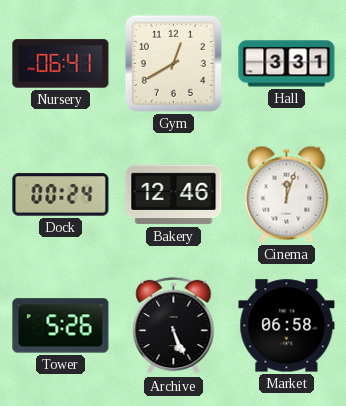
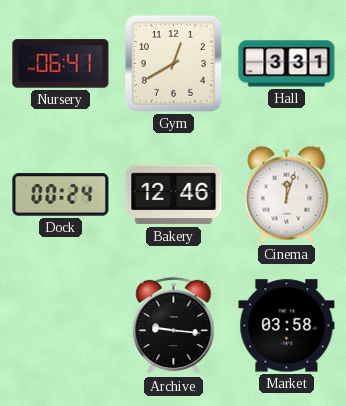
Tower: 5:26 -> none (61, 326)
Archive: 5:26 -> 9:16 (174, 326)
Market: 06:58 -> 03:58 (287, 326)
